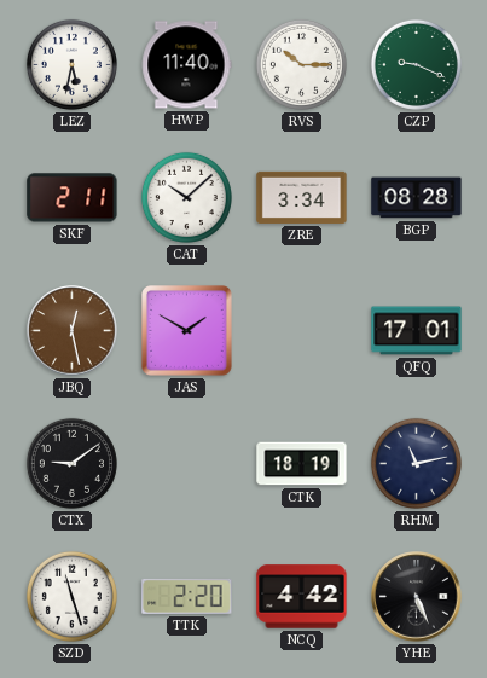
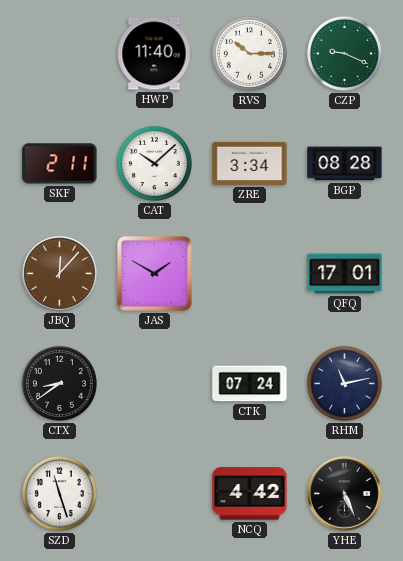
LEZ: 5:32 -> none (71, 64)
JBQ: 12:28 -> 12:07 (60, 274)
CTX: 9:09 -> 8:39 (59, 383)
CTK: 18:19 -> 07:24 (250, 384)
TTK: 2:20 -> none (187, 596)
